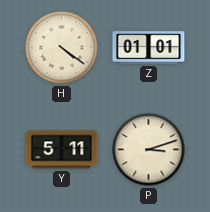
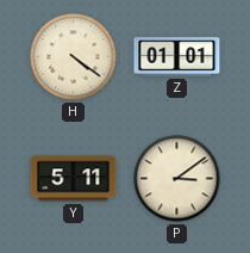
P: 3:12 -> 3:09 (177, 179)
